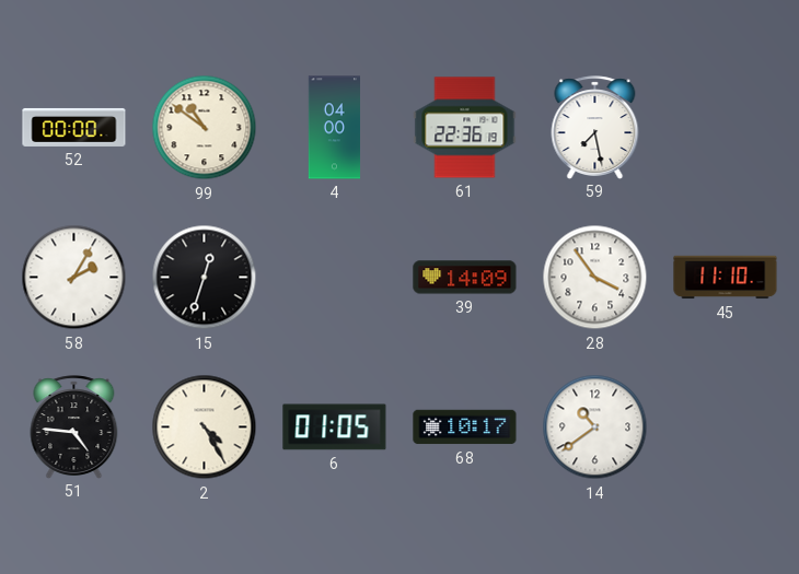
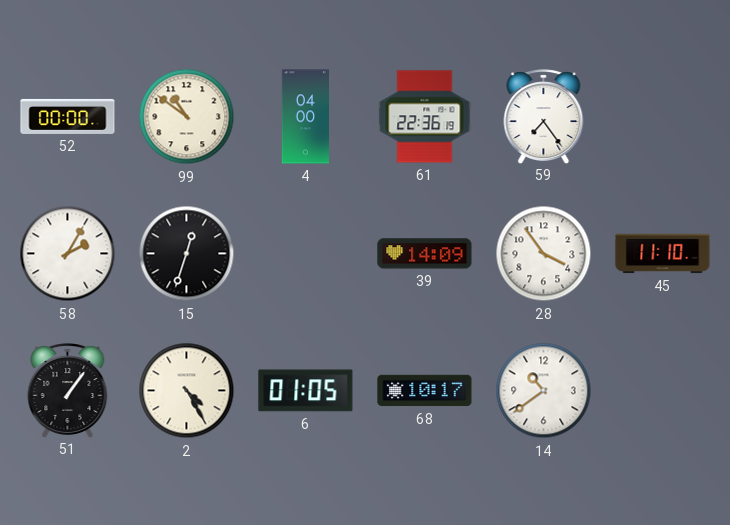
59: 7:28 -> 7:24 (544, 116)
51: 4:46 -> 1:06 (68, 390)
